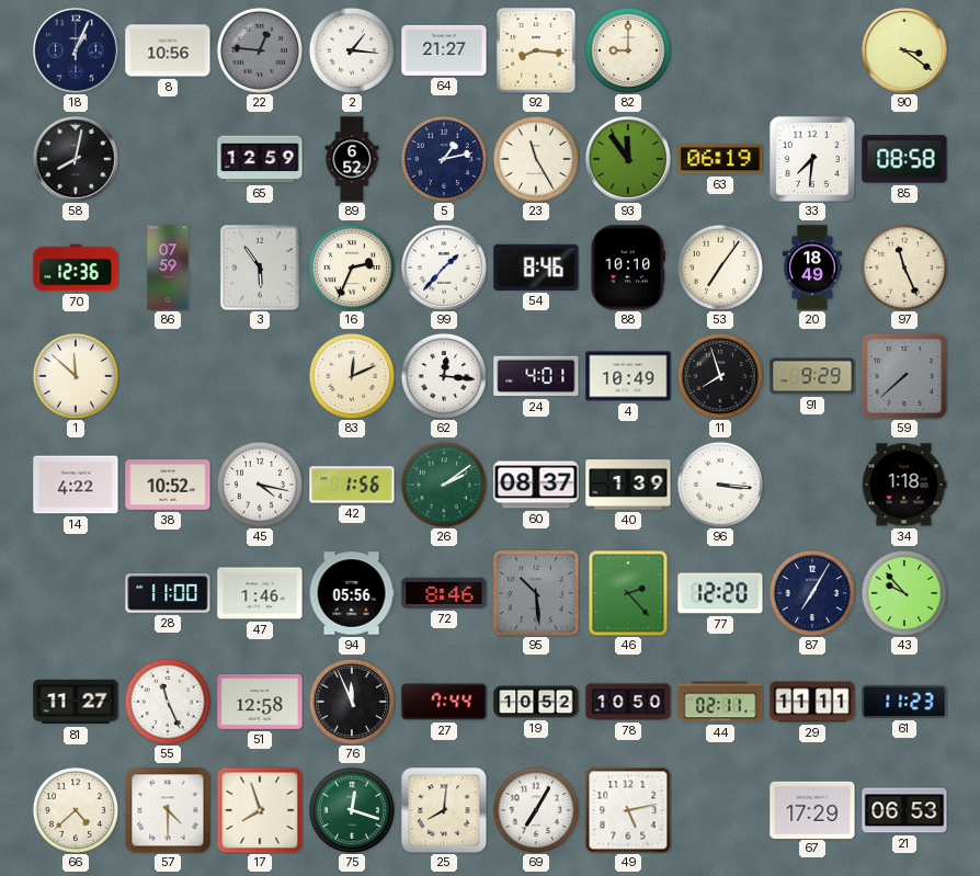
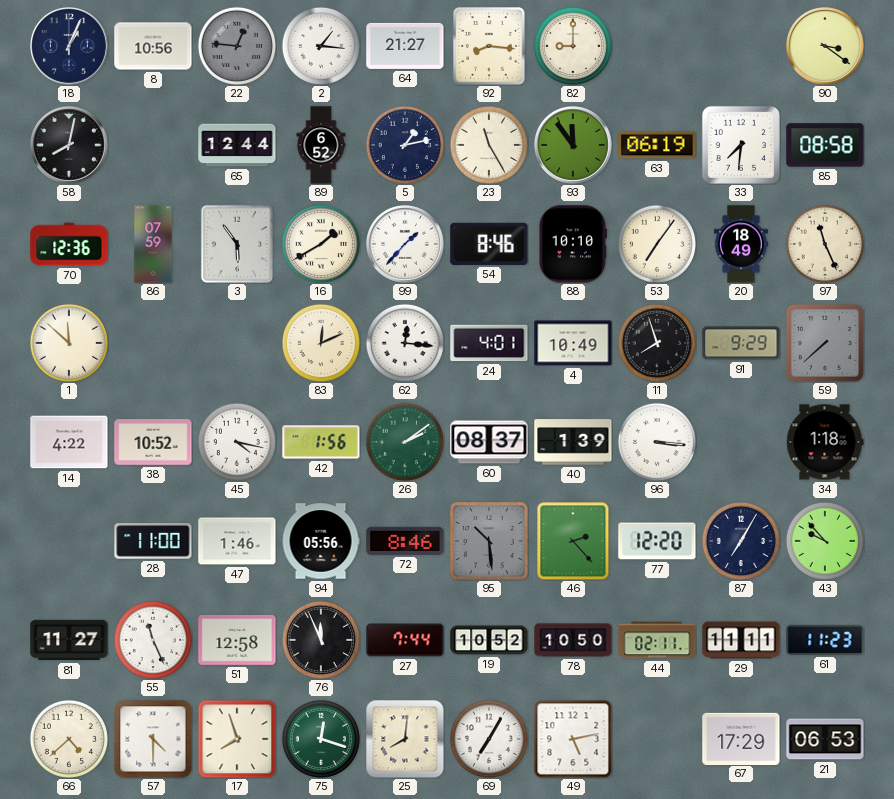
65: 12:59 -> 12:44 (237, 145)
16: 2:34 -> 1:40 (321, 244)
